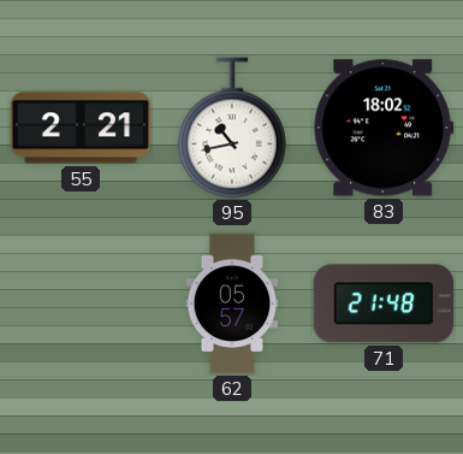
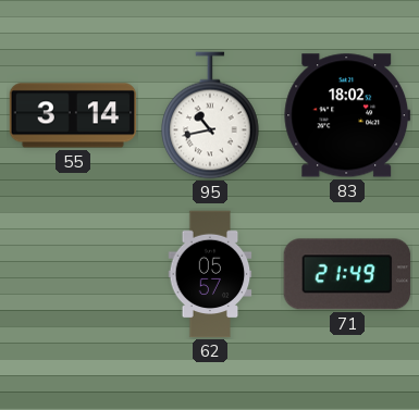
55: 2:21 -> 3:14 (73, 115)
71: 21:48 -> 21:49 (347, 274)
